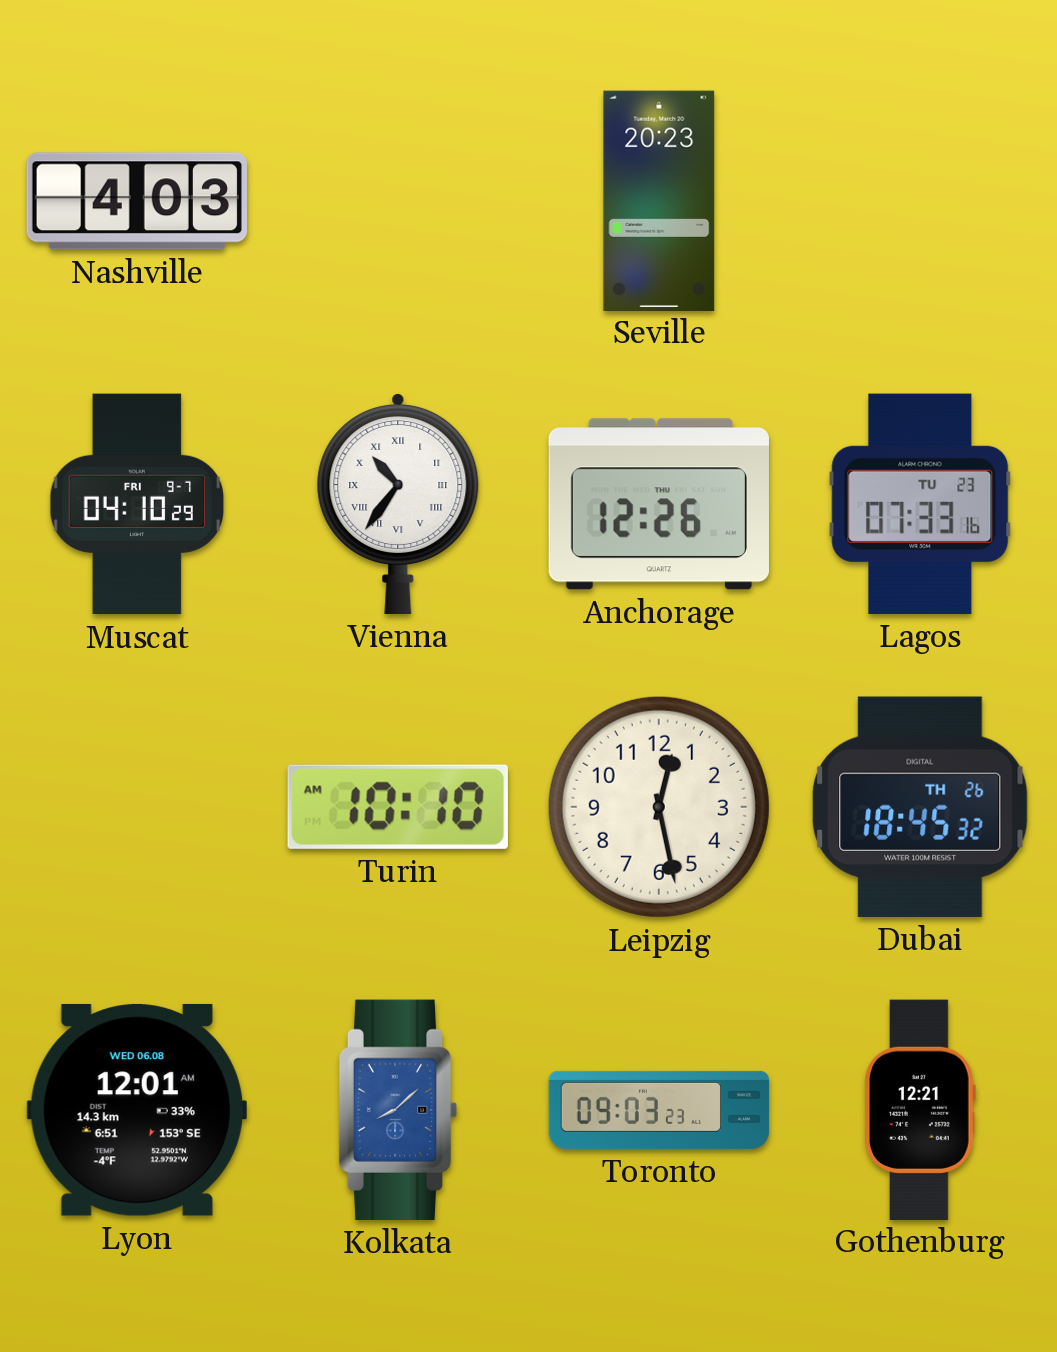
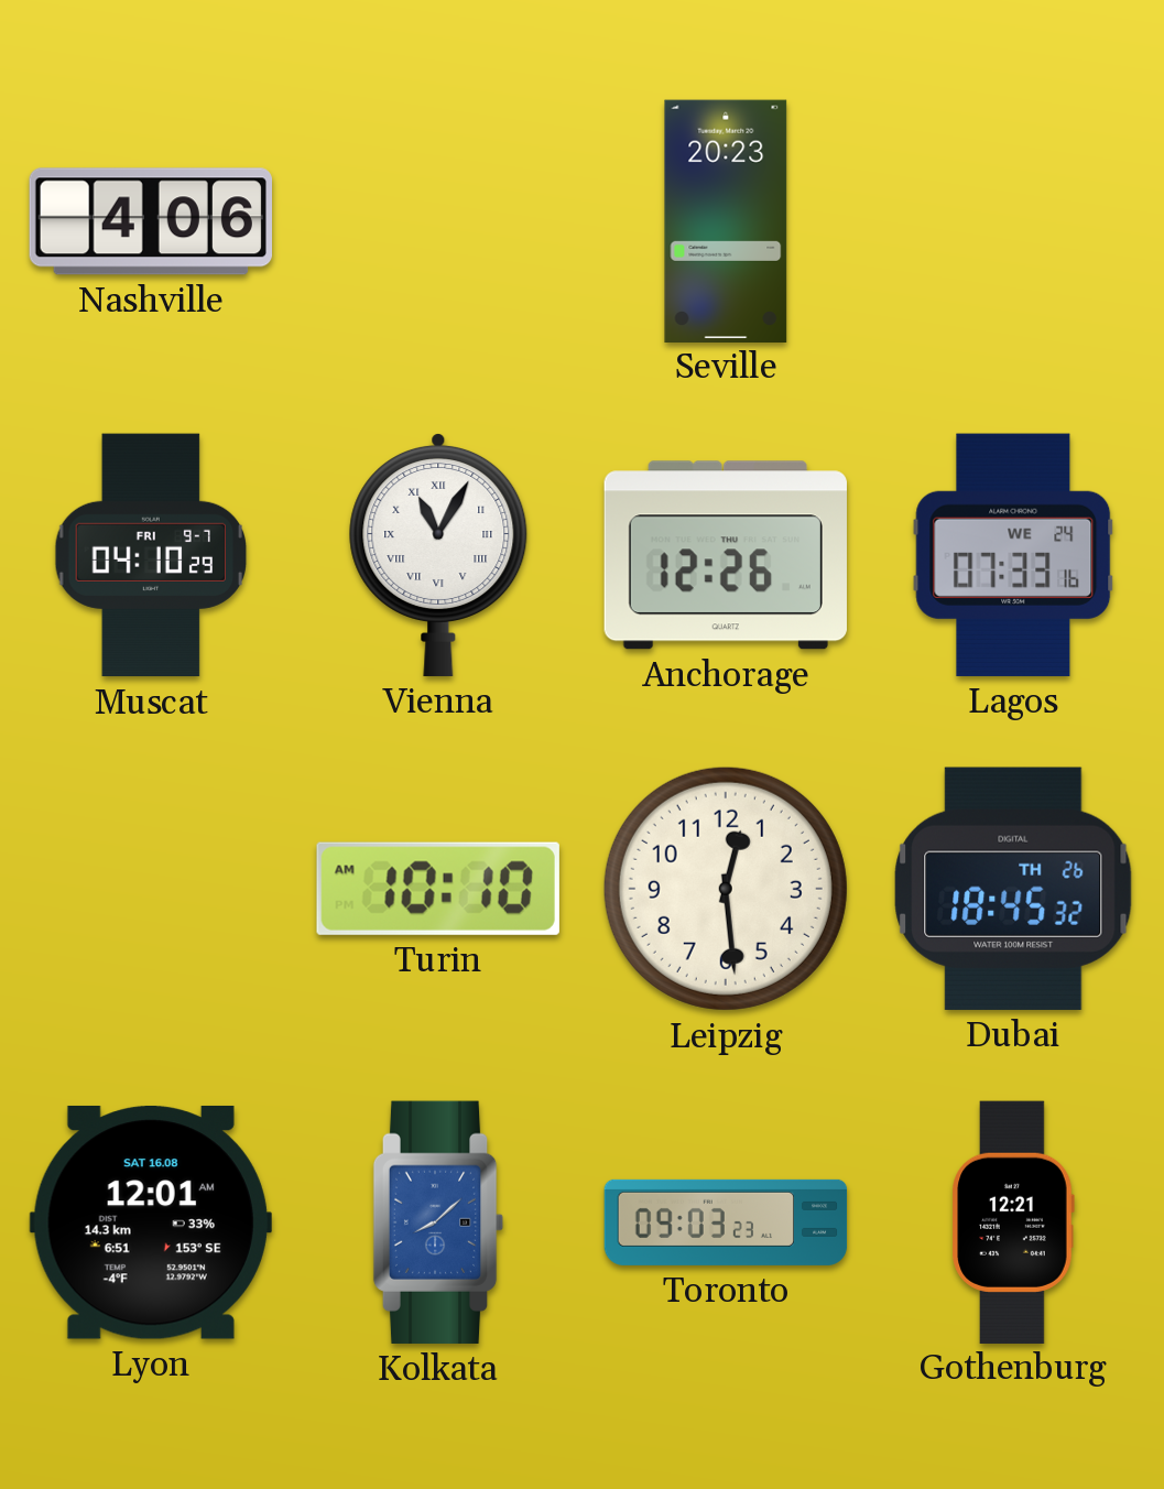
Nashville: 4:03 -> 4:06 (150, 221)
Vienna: 10:36 -> 11:05 (438, 554)
Lagos date: TU 23 -> WE 24 (1013, 555)
Leipzig: 12:28 -> 12:29 (726, 889)
Lyon date: WED 06.08 -> SAT 16.08 (151, 1222)
